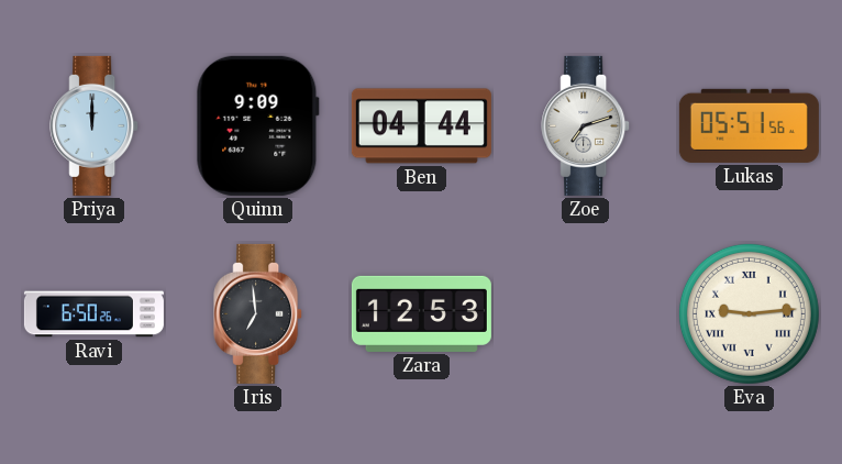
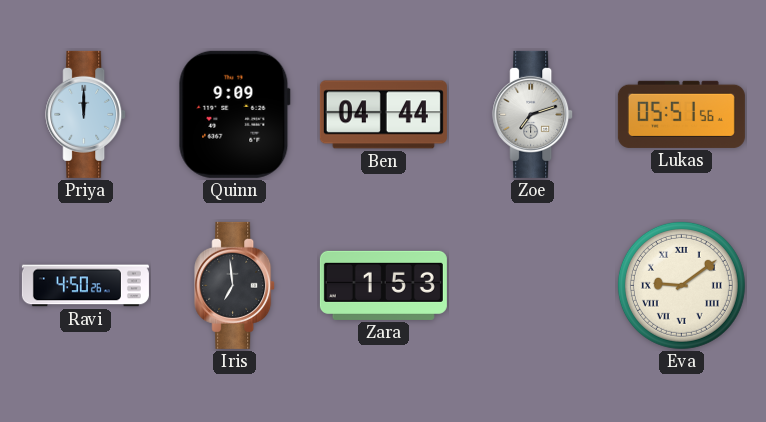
Ravi: 6:50 -> 4:50 (85, 286)
Zara: 12:53 -> 1:53 (383, 285)
Eva: 9:14 -> 9:09 (681, 285)
